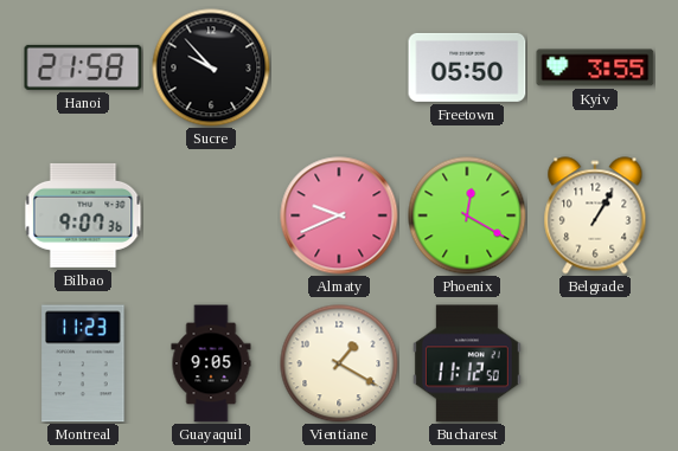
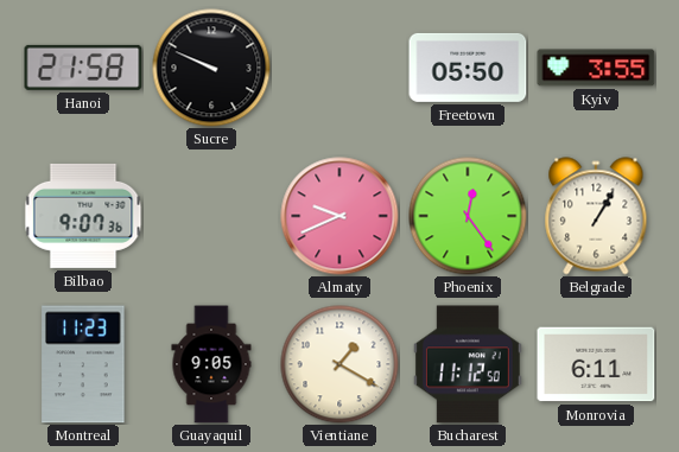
Sucre: 9:53 -> 9:49 (211, 68)
Phoenix: 12:20 -> 12:24 (468, 216)
Monrovia: none -> 6:11 (596, 364)
